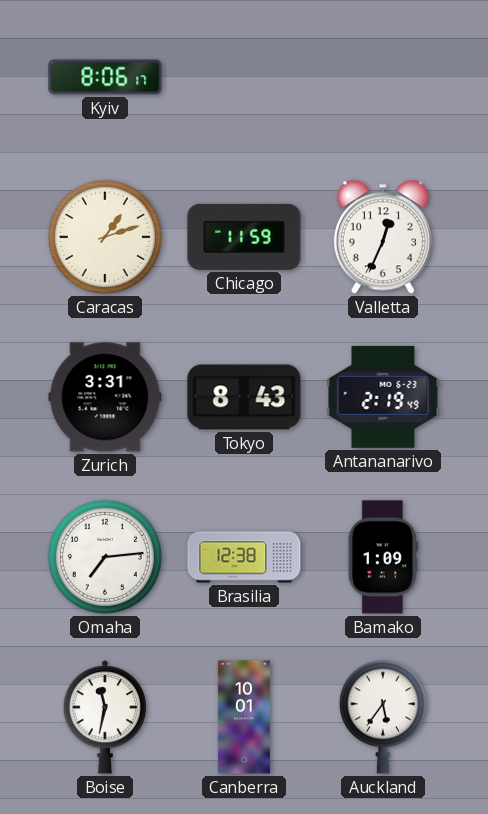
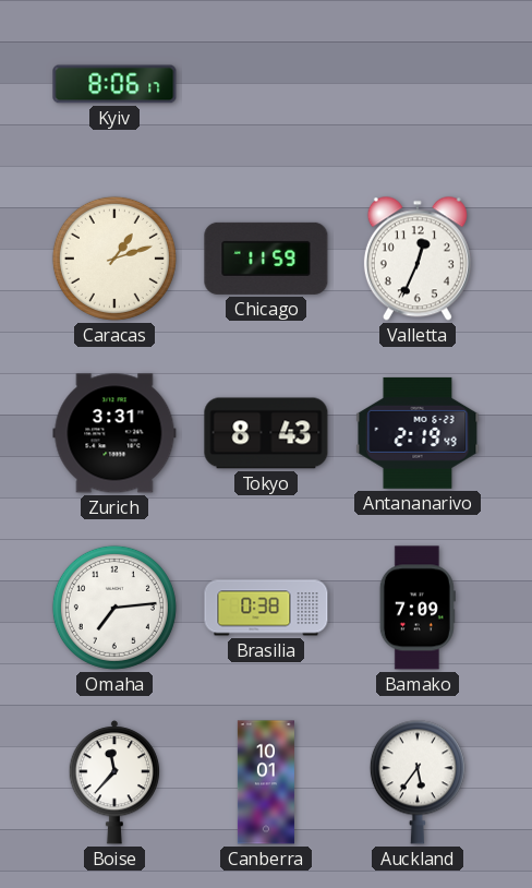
Brasilia: 12:38 -> 0:38 (266, 608)
Bamako: 1:09 -> 7:09 (418, 608)
Boise: 11:32 -> 11:37 (114, 782)
